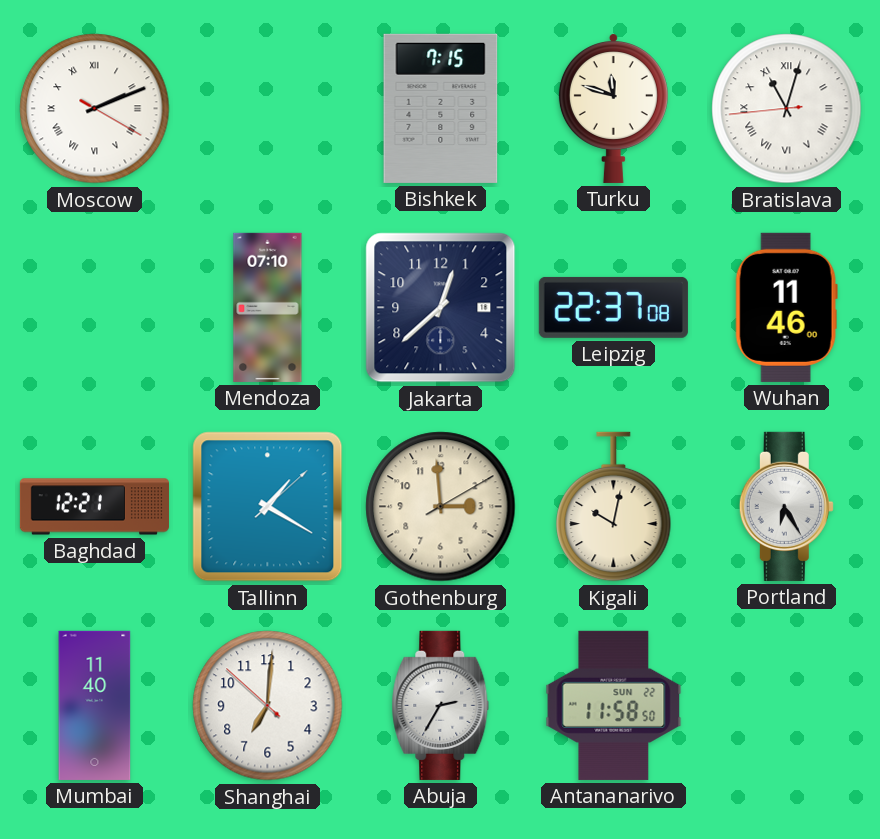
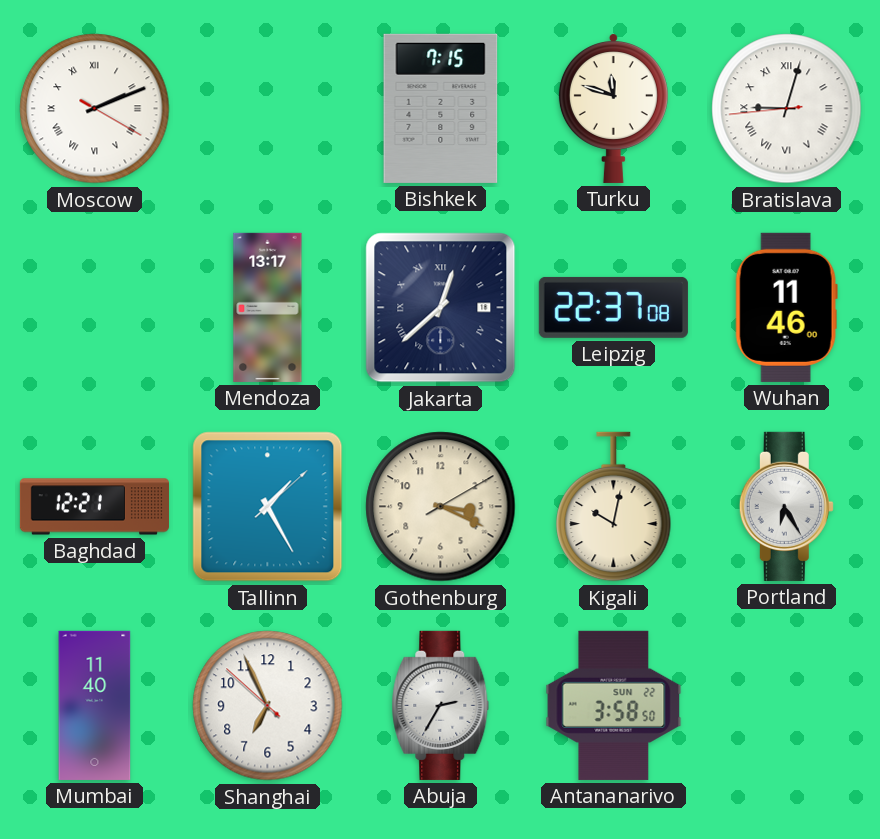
Bratislava: 11:02 -> 9:02 (787, 109)
Mendoza: 07:10 -> 13:17 (268, 307)
Jakarta numerals: Arabic -> Roman (441, 308)
Tallinn: 1:20 -> 1:25 (268, 507)
Gothenburg: 2:59 -> 3:19 (441, 507)
Shanghai: 7:00 -> 6:55 (268, 706)
Antananarivo: 11:58 -> 3:58 (614, 705)
